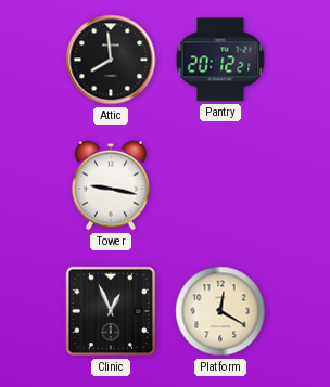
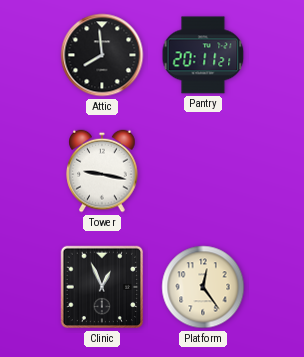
Pantry: 20:12 -> 20:11 (203, 55)
Platform: 12:20 -> 12:24 (203, 287)
